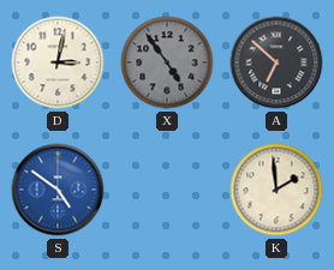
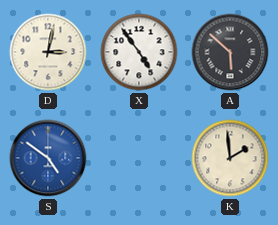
X dial: grey -> white (139, 52)
A: 6:52 -> 5:52 (230, 52)
